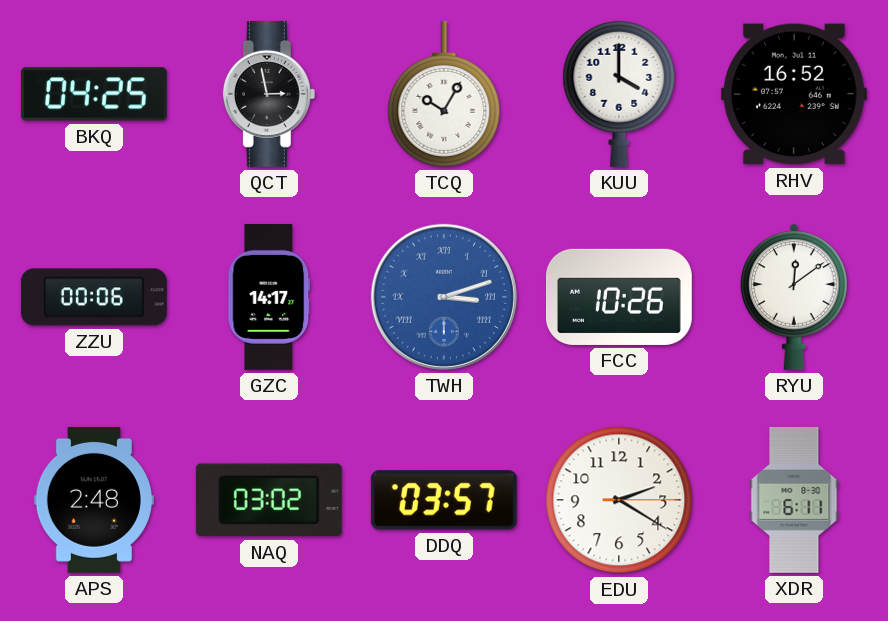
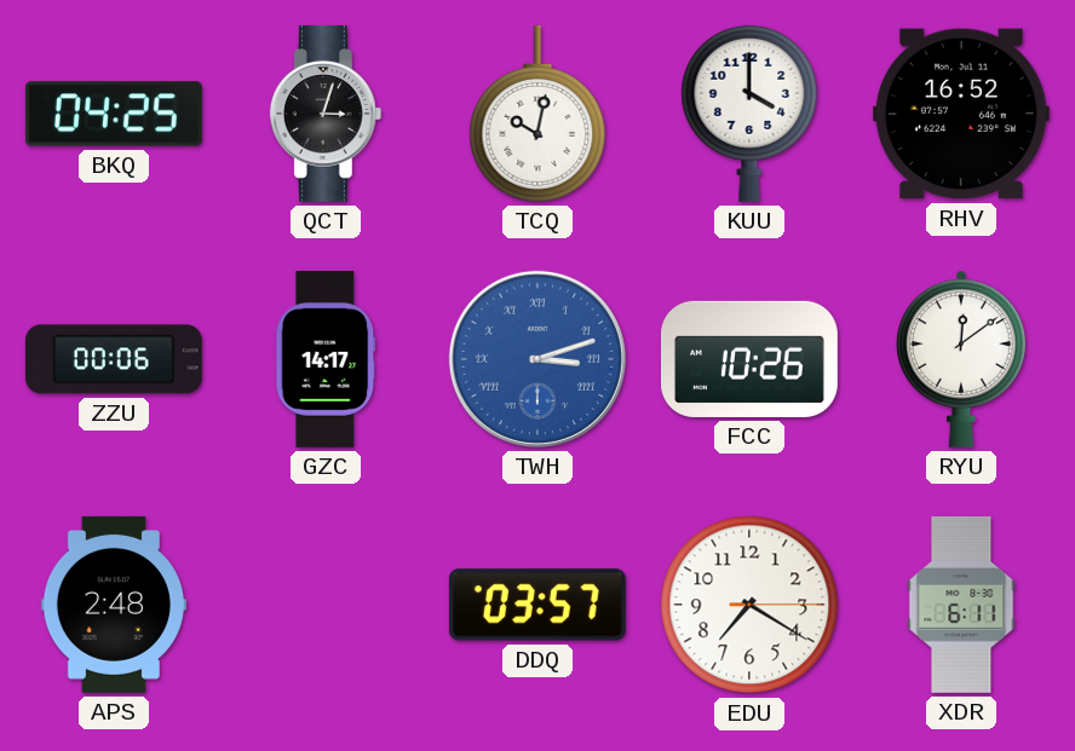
QCT: 2:58 -> 3:03 (326, 114)
TCQ: 10:05 -> 10:02 (537, 114)
NAQ: 03:02 -> none (269, 500)
EDU: 2:20 -> 7:20 (749, 605)
